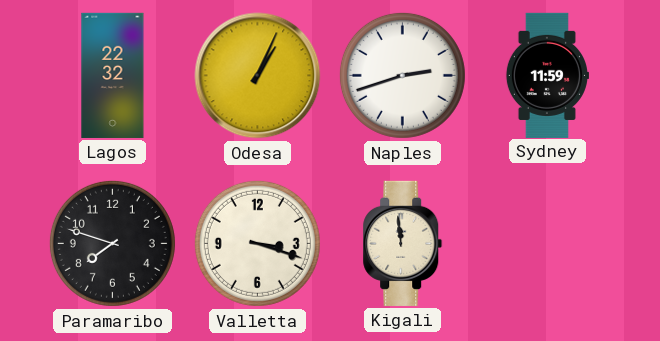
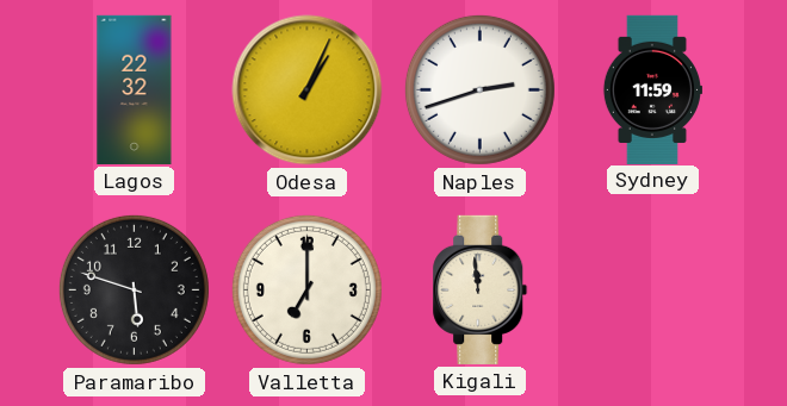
Paramaribo: 7:48 -> 5:48 (134, 289)
Valletta: 3:18 -> 7:00 (306, 289)
